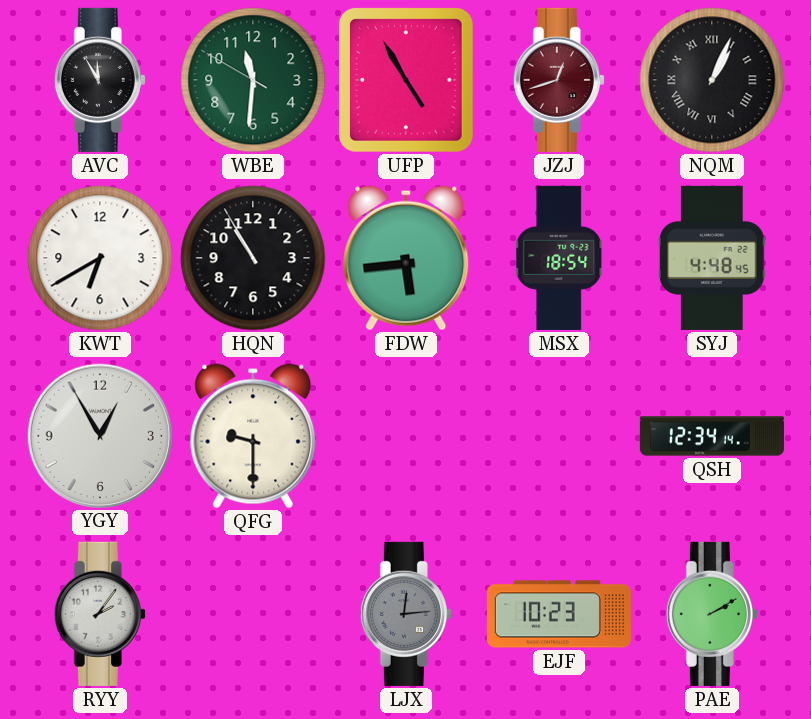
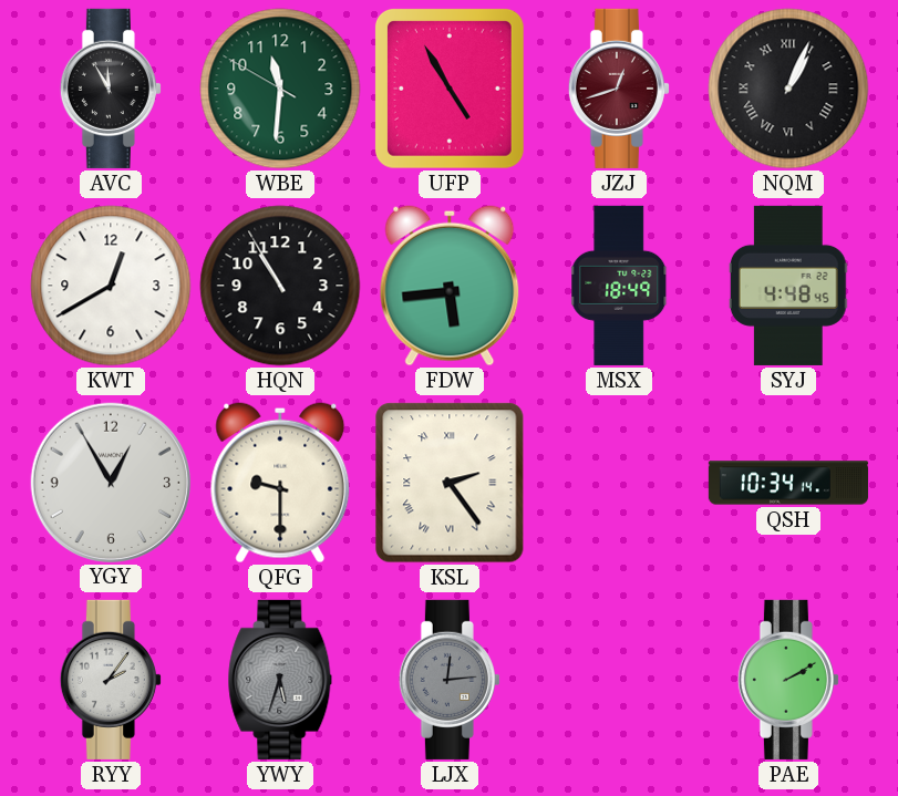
KWT: 6:40 -> 12:40 (111, 286)
MSX: 18:54 -> 18:49 (620, 286)
KSL: none -> 2:24 (450, 483)
QSH: 12:34 -> 10:34 (788, 483)
YWY: none -> 5:33 (280, 680)
EJF: 10:23 -> none (559, 614)
